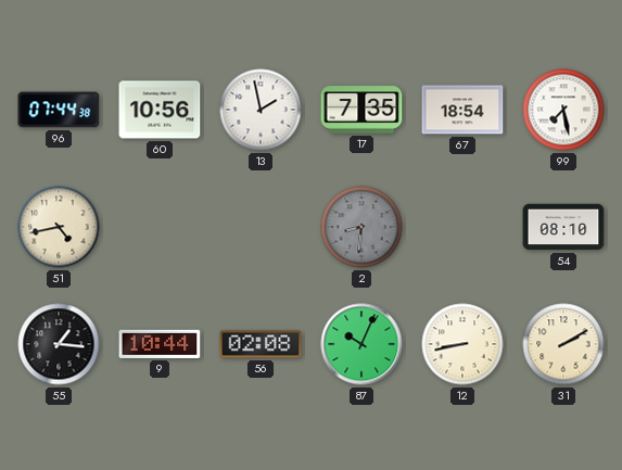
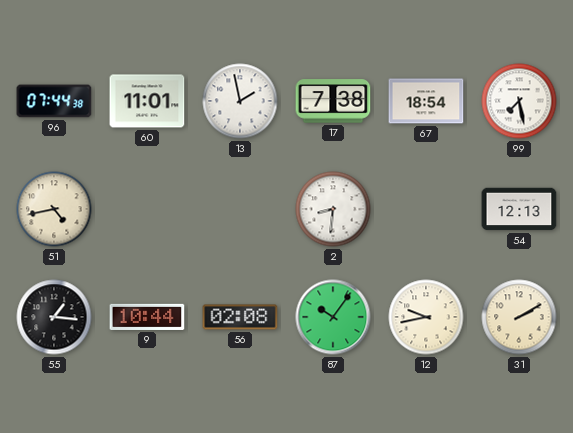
60: 10:56 -> 11:01 (147, 101)
17: 7:35 -> 7:38 (333, 101)
2 dial: grey -> white (333, 209)
54: 08:10 -> 12:13 (519, 209)
87: 10:04 -> 10:06 (333, 317)
12: 8:43 -> 9:43 (426, 317)
